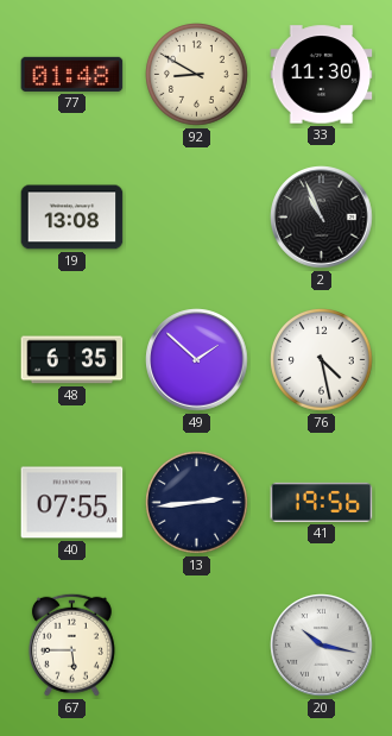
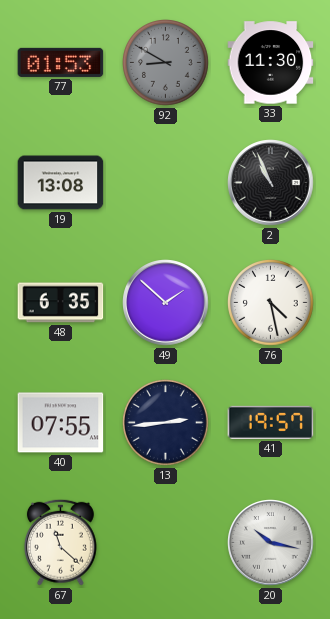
77: 01:48 -> 01:53 (61, 62)
92 dial: cream -> grey (166, 63)
41: 19:56 -> 19:57 (271, 422)
67: 5:45 -> 11:22 (60, 542)
